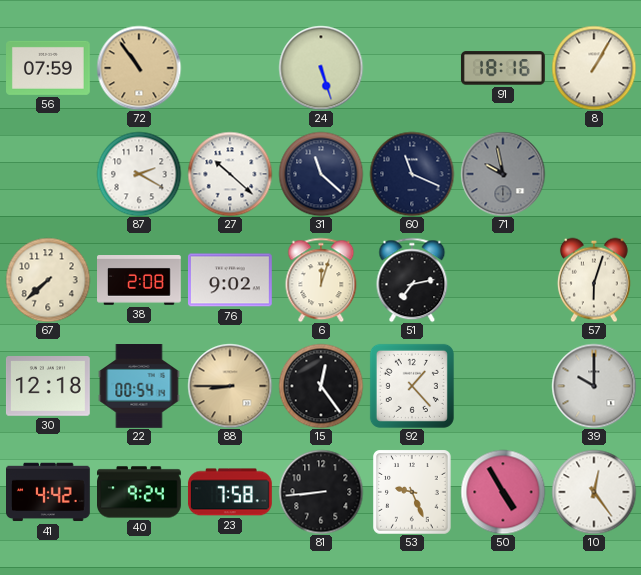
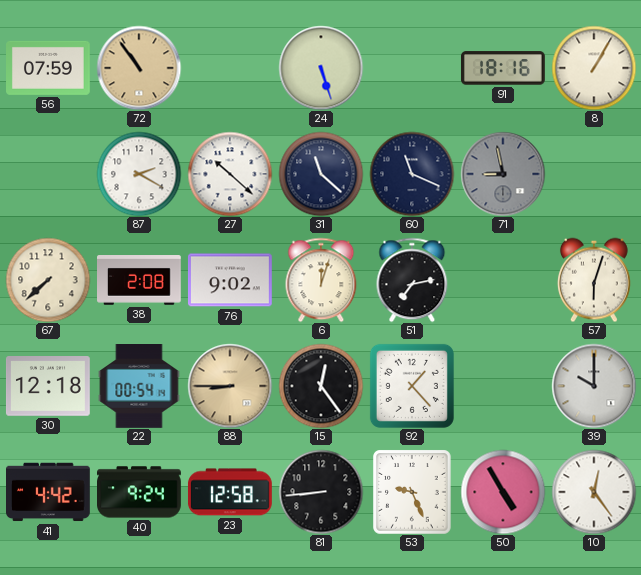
71: 9:58 -> 8:58 (503, 174)
23: 7:58 -> 12:58 (230, 492)
